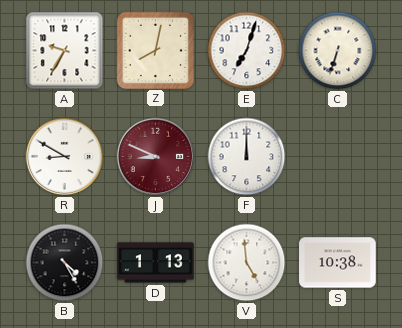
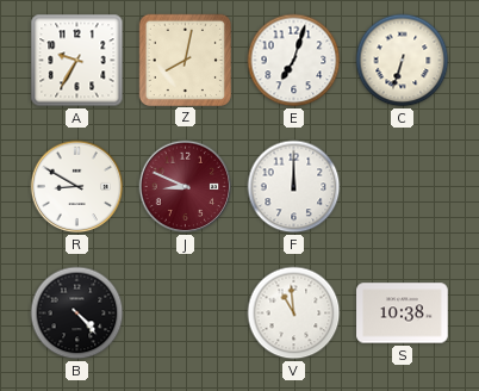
B: 4:25 -> 4:23 (77, 314)
D: 1:13 -> none (156, 263)
V: 4:59 -> 10:59 (294, 314)
